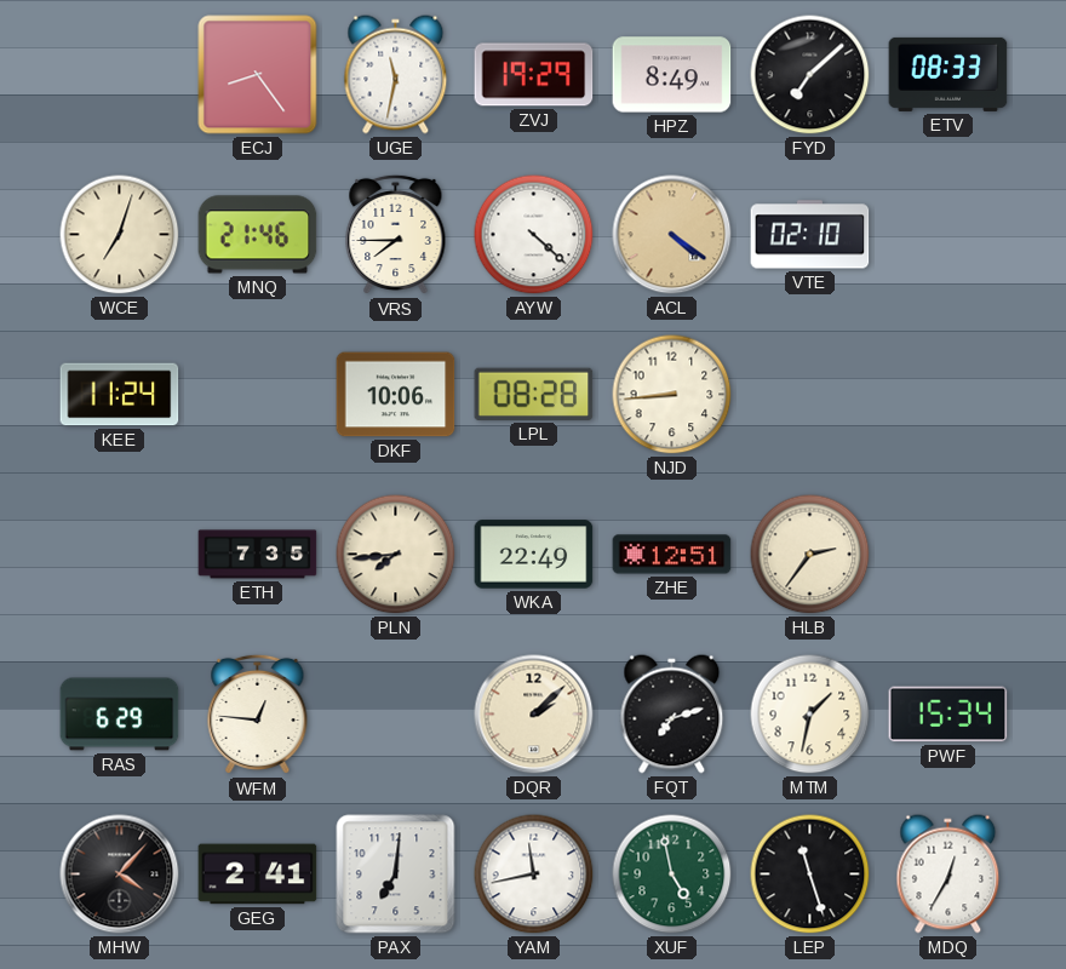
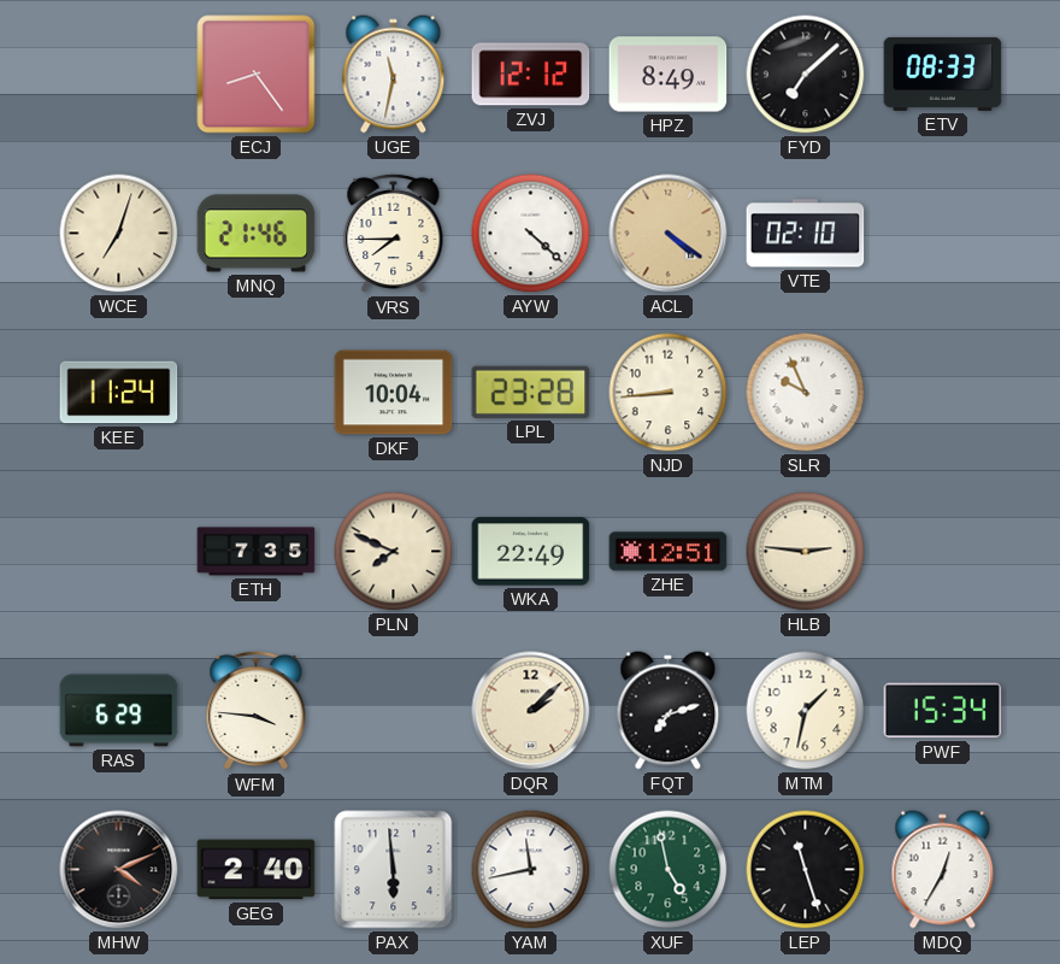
ZVJ: 19:29 -> 12:12 (531, 75)
DKF: 10:06 -> 10:04 (394, 393)
LPL: 08:28 -> 23:28 (531, 392)
SLR: none -> 9:56 (806, 393)
PLN: 7:44 -> 7:49 (394, 552)
HLB: 2:36 -> 2:46 (806, 552)
WFM: 12:46 -> 3:46 (257, 711)
MHW: 4:07 -> 4:11 (119, 870)
GEG: 2:41 -> 2:40 (257, 870)
PAX: 7:01 -> 5:59 (394, 870)
